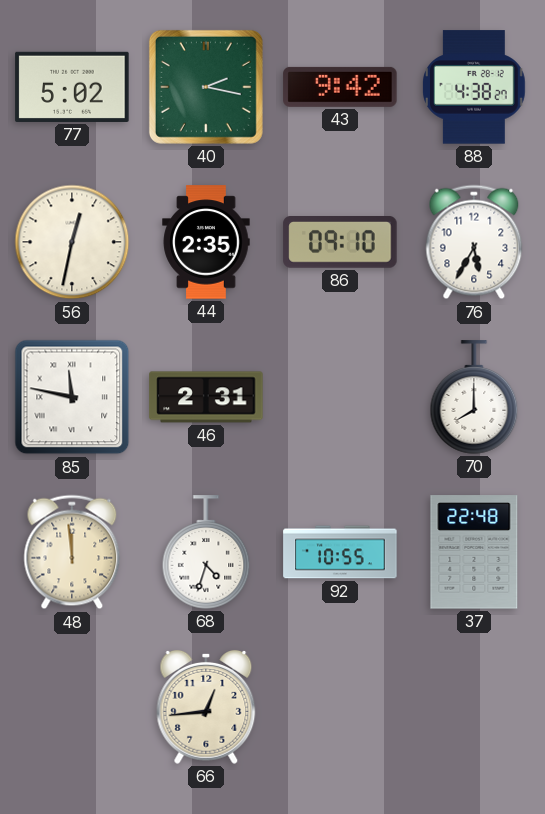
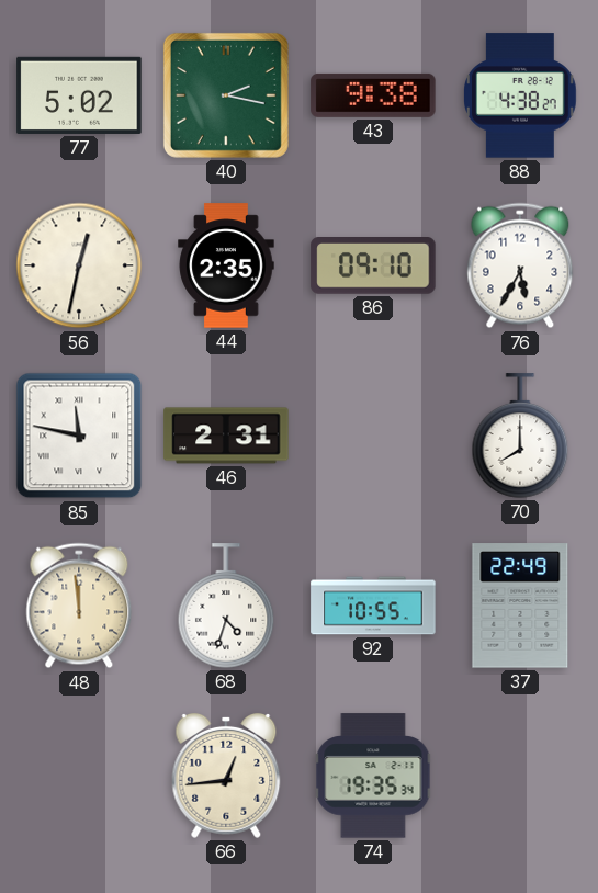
43: 9:42 -> 9:38 (373, 95)
37: 22:48 -> 22:49 (520, 606)
74: none -> 19:35 (373, 776)
